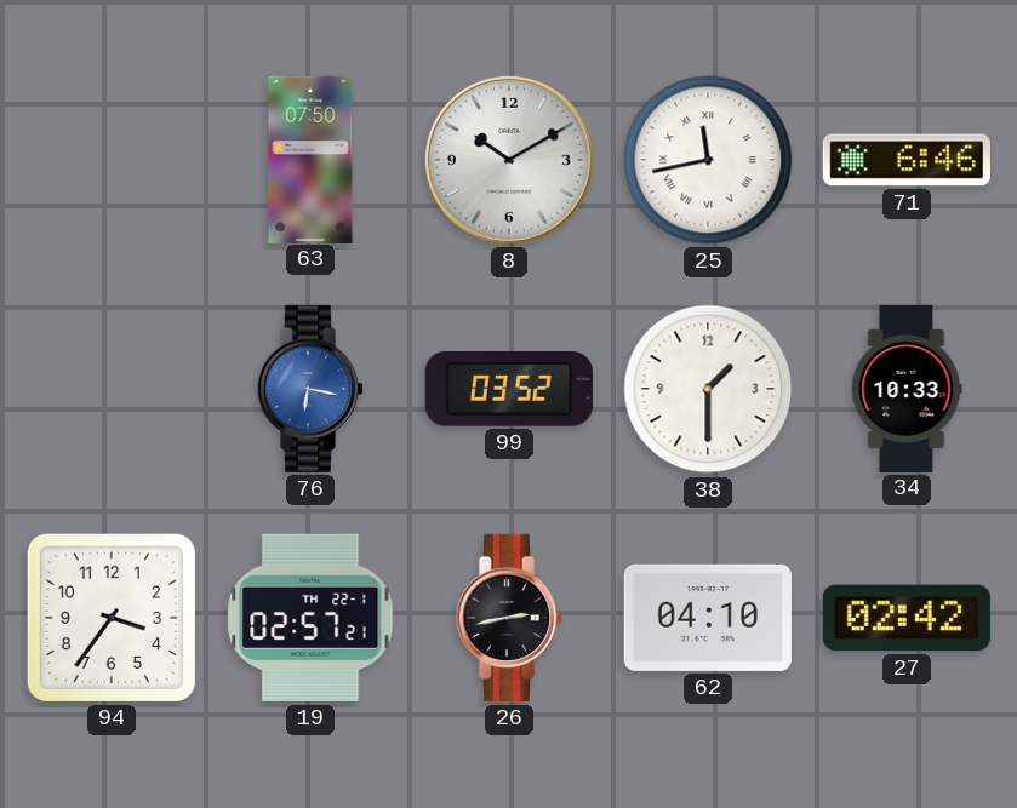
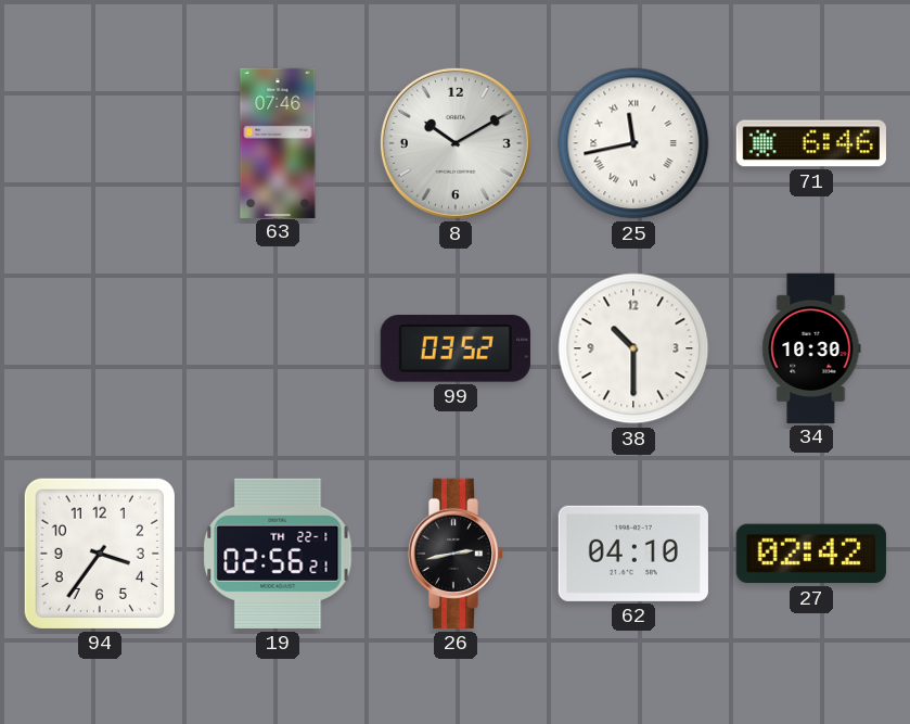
63: 07:50 -> 07:46 (278, 142)
76: 6:17 -> none (310, 389)
38: 1:30 -> 10:30 (633, 348)
34: 10:33 -> 10:30 (811, 347)
19: 02:57 -> 02:56 (278, 554)
